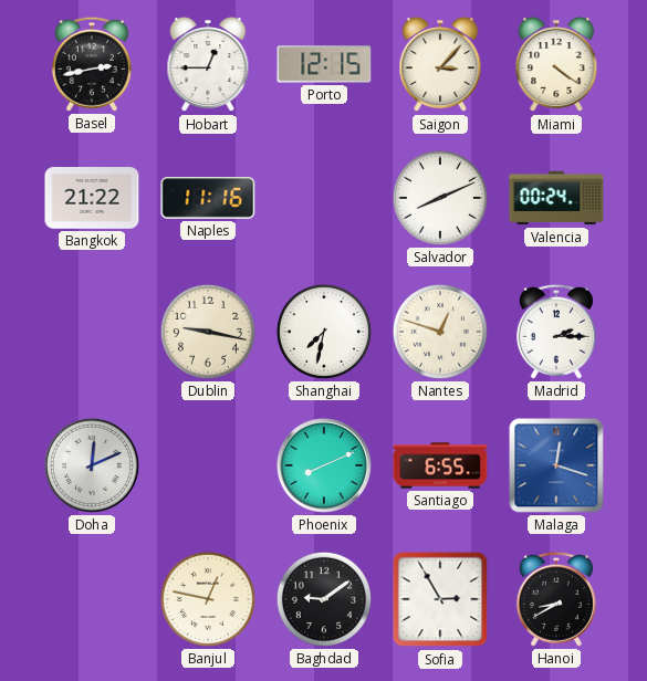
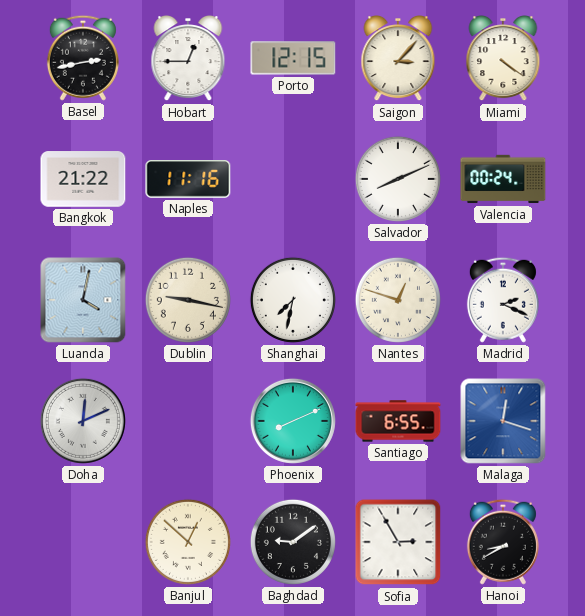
Luanda: none -> 4:02 (83, 300)
Madrid: 2:15 -> 2:19 (503, 300)
Banjul: 12:47 -> 12:52 (188, 542)
